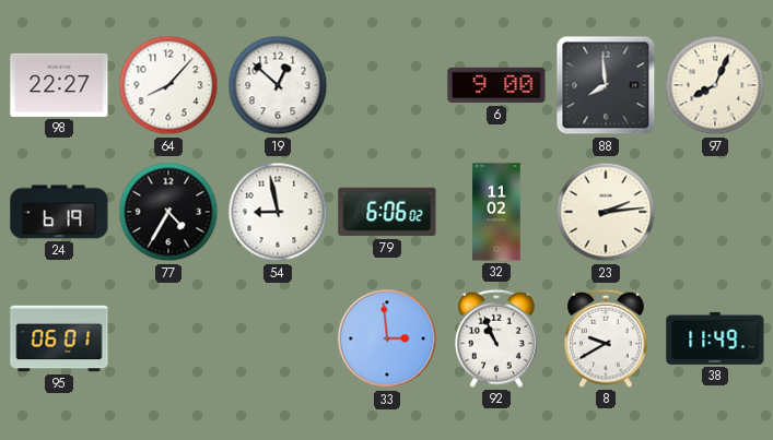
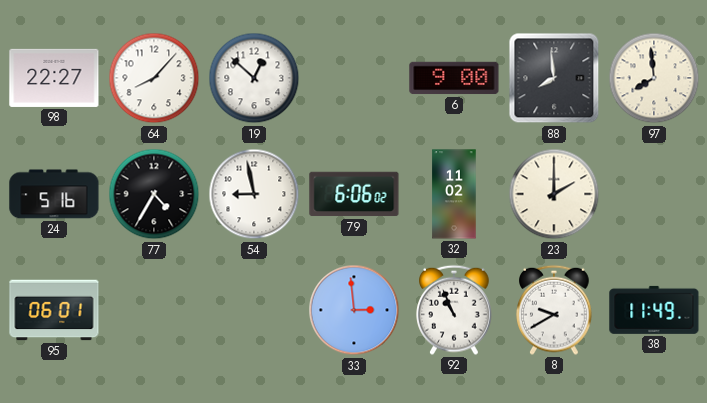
97: 8:04 -> 7:59 (654, 78)
24: 6:19 -> 5:16 (54, 194)
23: 2:14 -> 2:00 (554, 194)
